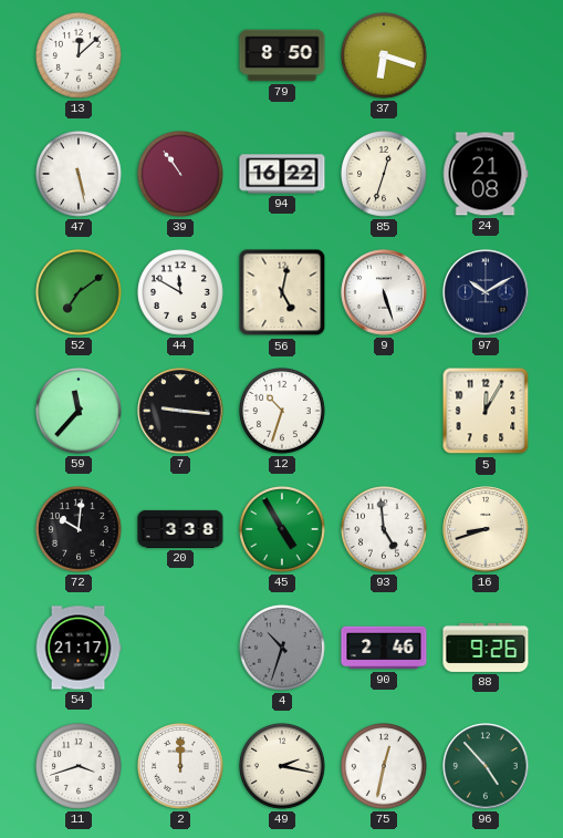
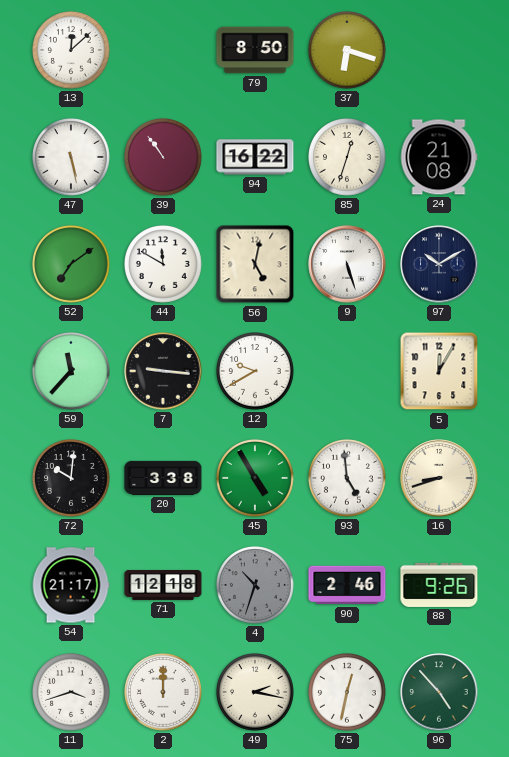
12: 10:33 -> 9:40 (256, 372)
71: none -> 12:18 (163, 585)
